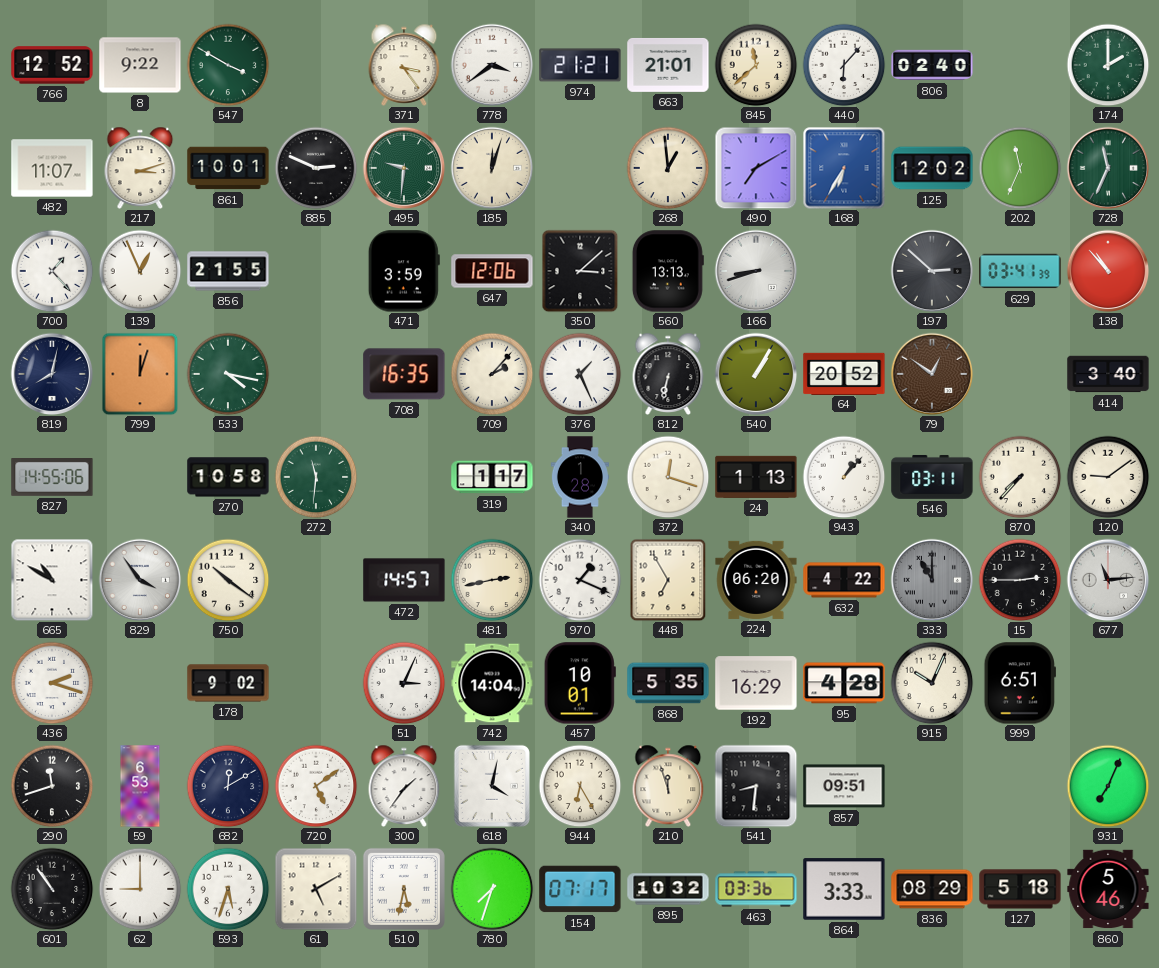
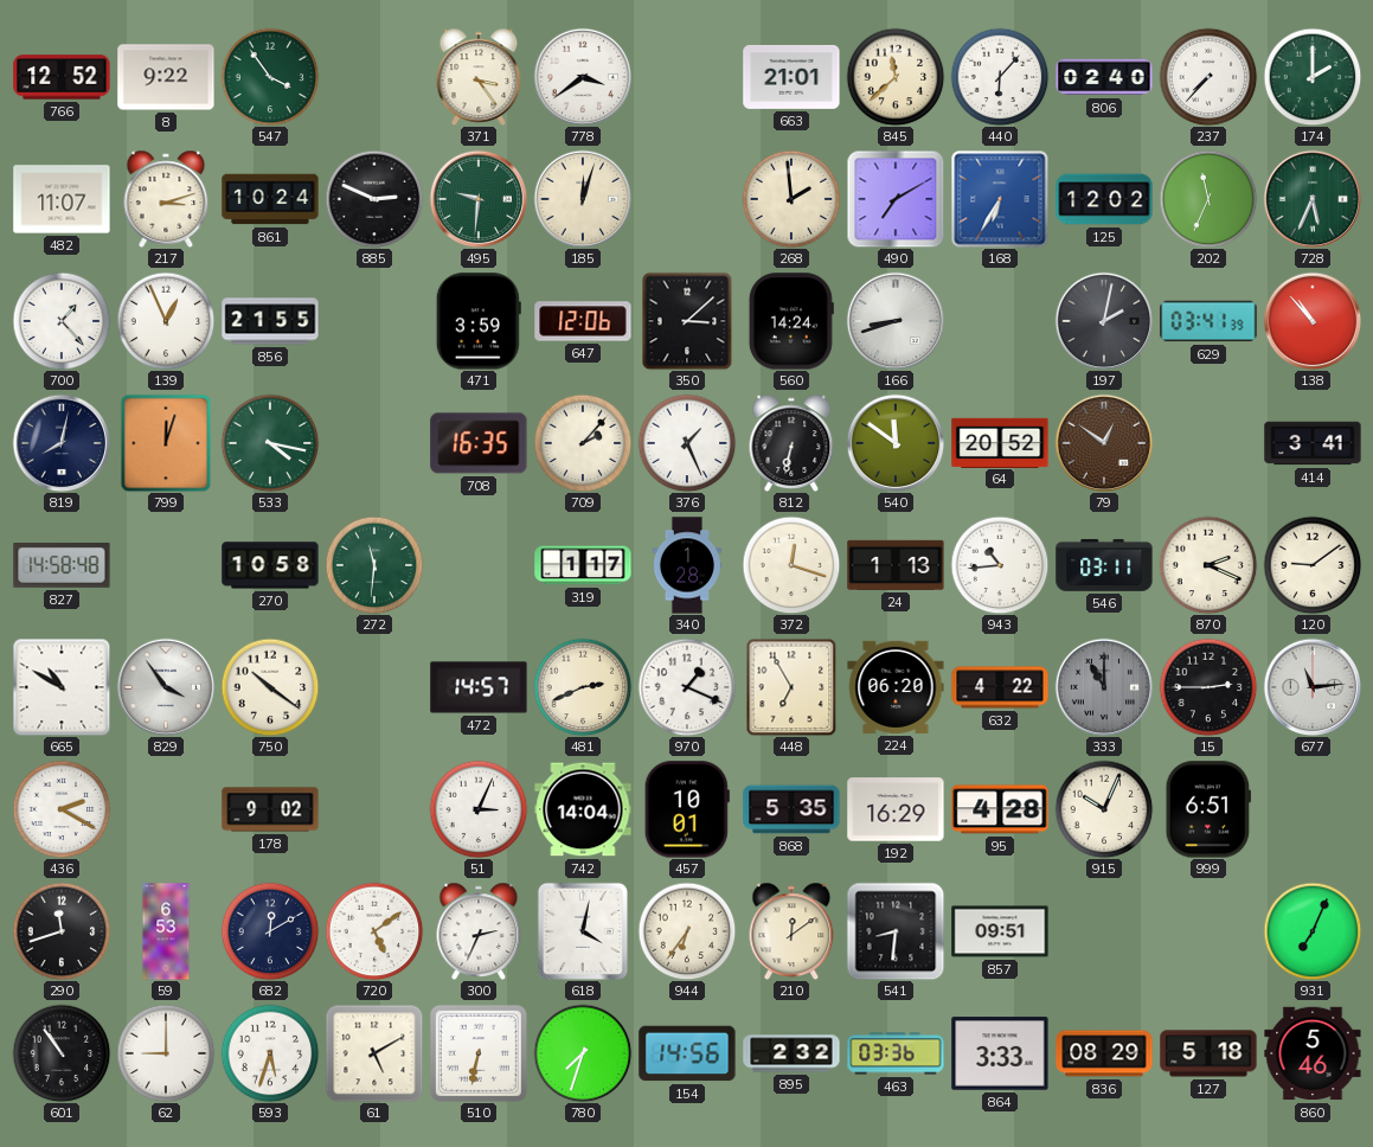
547: 3:50 -> 3:54 (270, 77)
974: 21:21 -> none (580, 65)
237: none -> 7:37 (1208, 77)
861: 10:01 -> 10:24 (270, 199)
268: 12:59 -> 1:59 (791, 199)
728: 11:34 -> 5:34 (1313, 199)
560: 13:13 -> 14:24 (791, 321)
197: 2:52 -> 2:02 (1104, 321)
540: 1:05 -> 11:51 (896, 443)
414: 3:40 -> 3:41 (1313, 443)
827: 14:55 -> 14:58 (62, 566)
943: 1:07 -> 10:44 (1000, 565)
870: 7:37 -> 2:19 (1208, 565)
481: 2:43 -> 2:41 (583, 687)
436: 2:18 -> 2:20 (62, 809)
300: 1:36 -> 2:34 (479, 931)
944: 6:25 -> 6:36 (687, 931)
210: 11:57 -> 12:09 (791, 931)
510: 5:32 -> 6:32 (479, 1053)
154: 07:17 -> 14:56 (687, 1053)
895: 10:32 -> 2:32 (791, 1053)
